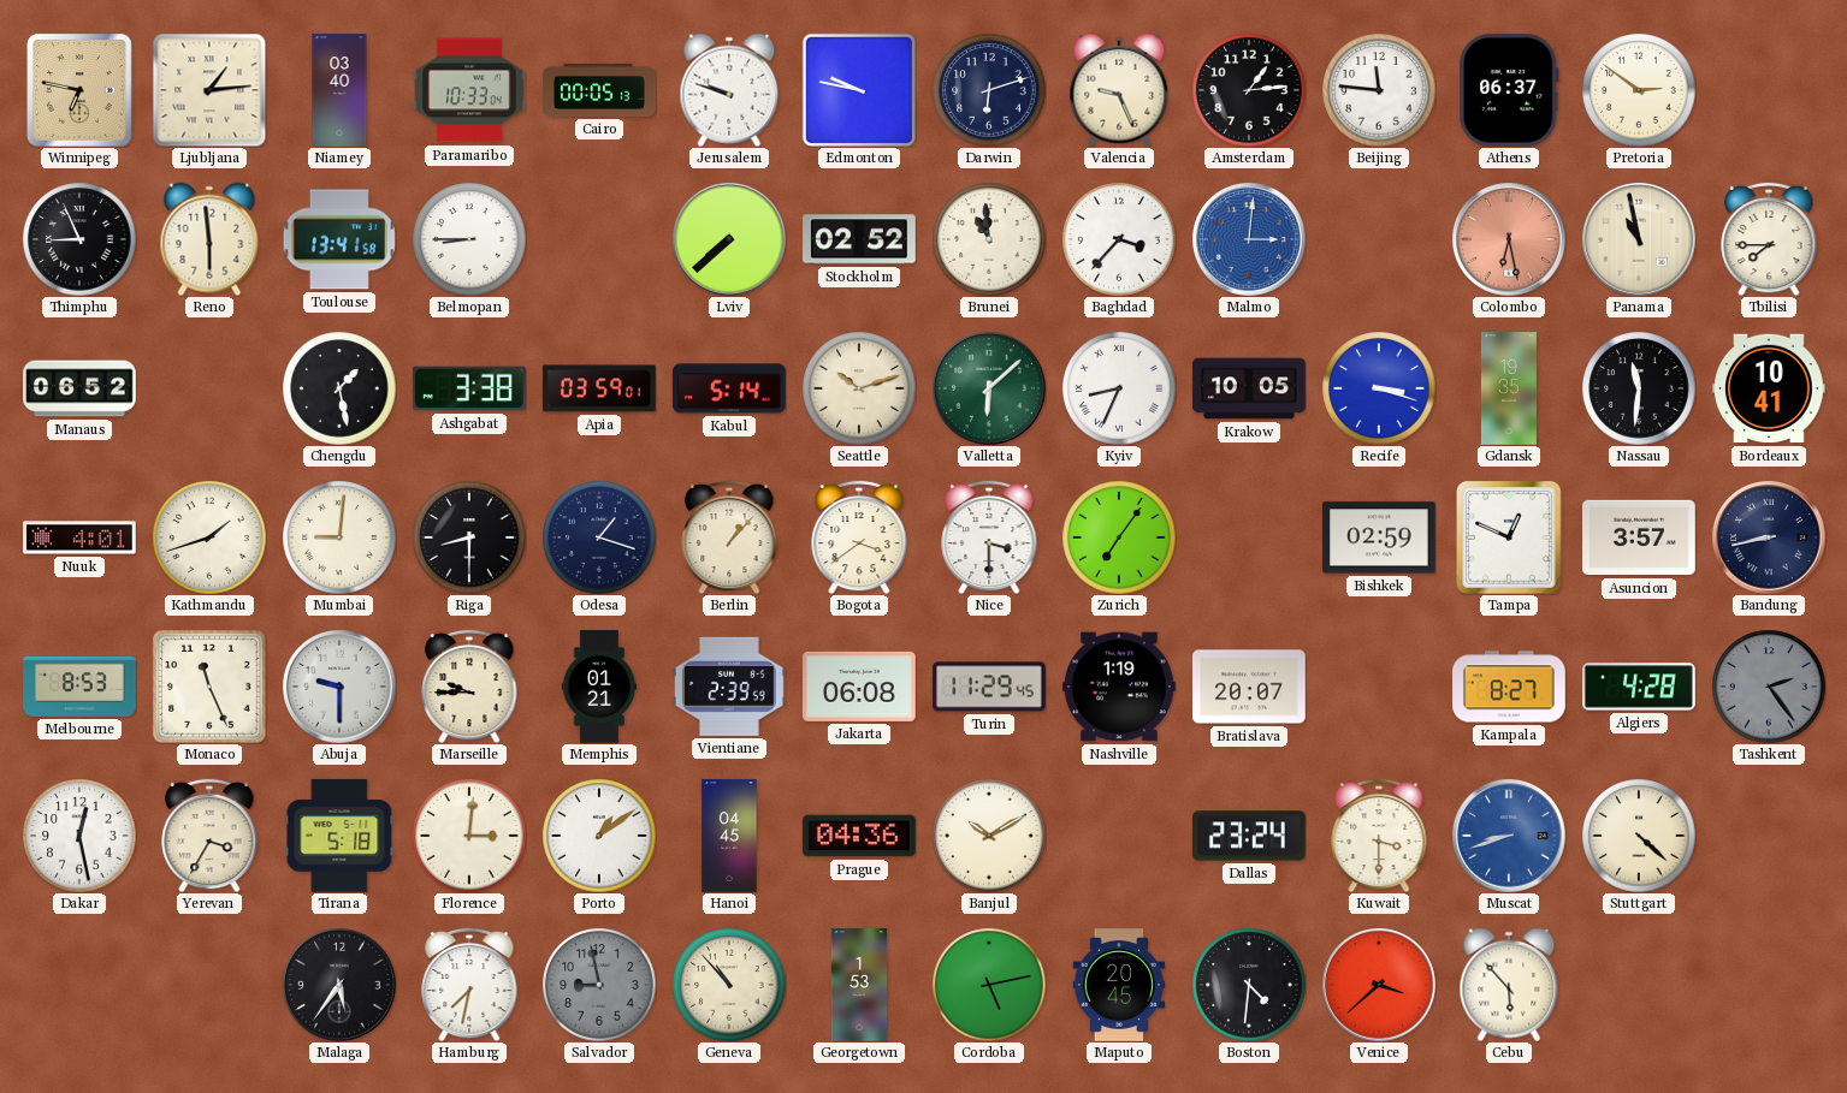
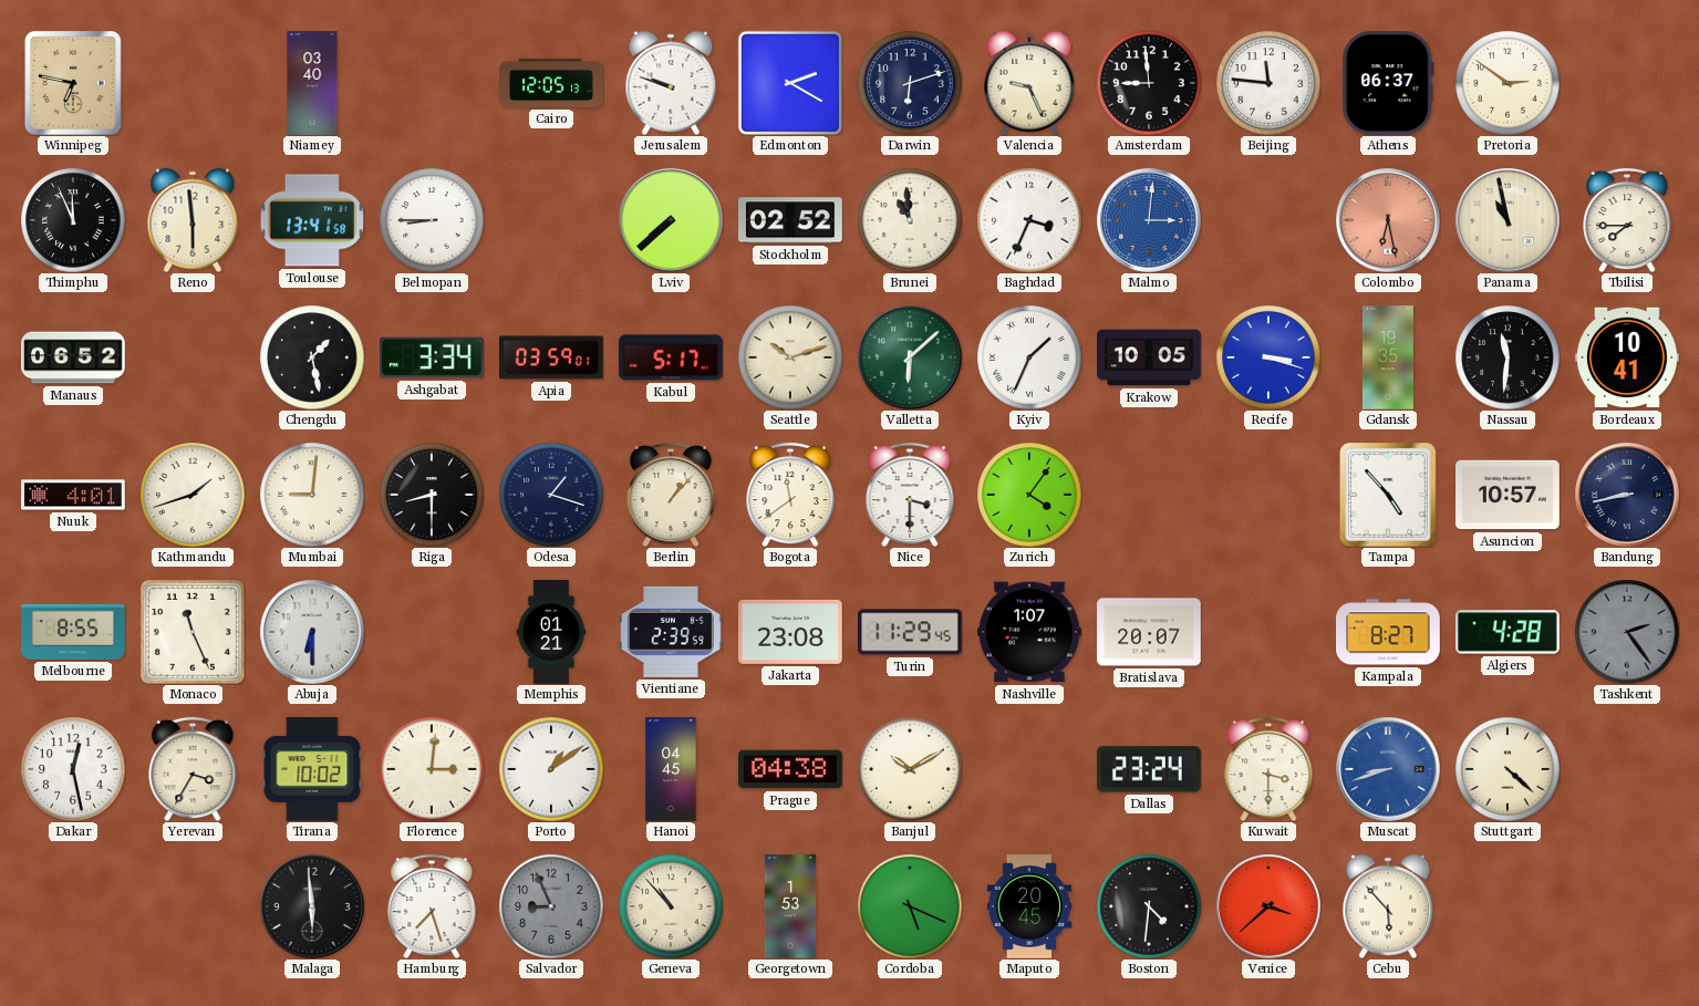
Ljubljana: 1:14 -> none (209, 90)
Paramaribo: 10:33 -> none (470, 90)
Cairo: 00:05 -> 12:05 (551, 83)
Edmonton: 9:47 -> 2:20 (789, 82)
Amsterdam: 1:14 -> 8:59 (1149, 83)
Thimphu: 8:56 -> 11:56 (73, 220)
Baghdad: 3:37 -> 3:34 (1029, 220)
Ashgabat: 3:38 -> 3:34 (433, 357)
Kabul: 5:14 -> 5:17 (672, 357)
Kyiv: 8:34 -> 1:34 (1029, 357)
Bogota: 3:39 -> 11:39 (790, 495)
Zurich: 7:06 -> 4:06 (1029, 495)
Bishkek: 02:59 -> none (1380, 537)
Tampa: 12:49 -> 4:53 (1389, 495)
Asuncion: 3:57 -> 10:57 (1509, 495)
Melbourne: 8:53 -> 8:55 (73, 632)
Abuja: 9:30 -> 6:30 (312, 632)
Marseille: 9:45 -> none (469, 687)
Jakarta: 06:08 -> 23:08 (791, 632)
Nashville: 1:19 -> 1:07 (1030, 632)
Tirana: 5:18 -> 10:02 (312, 770)
Prague: 04:36 -> 04:38 (791, 769)
Malaga: 5:36 -> 5:59 (312, 906)
Hamburg: 7:32 -> 7:27 (432, 906)
Salvador: 8:58 -> 8:56 (551, 906)
Cordoba: 5:13 -> 5:19 (910, 906)
